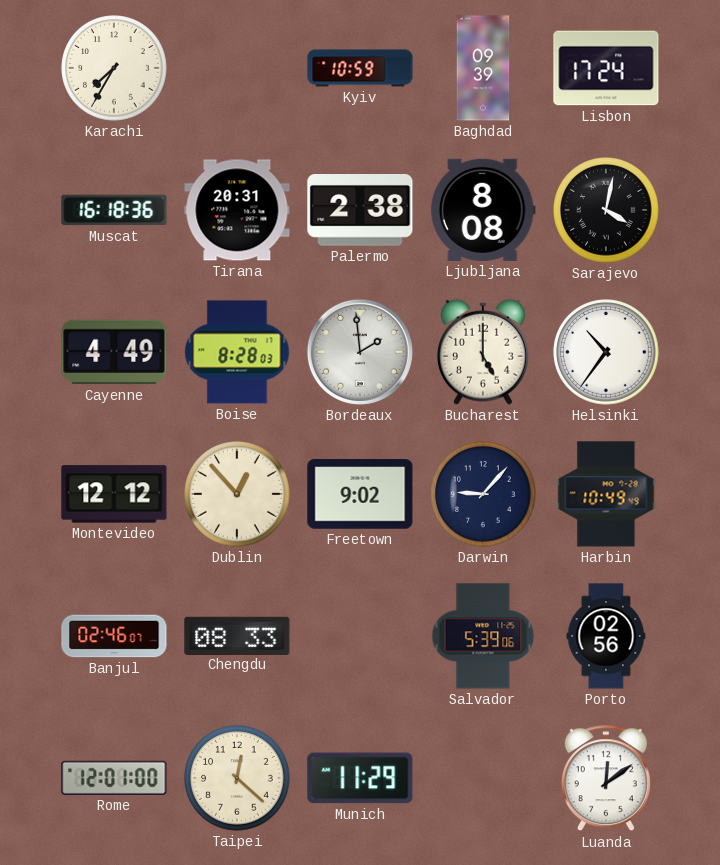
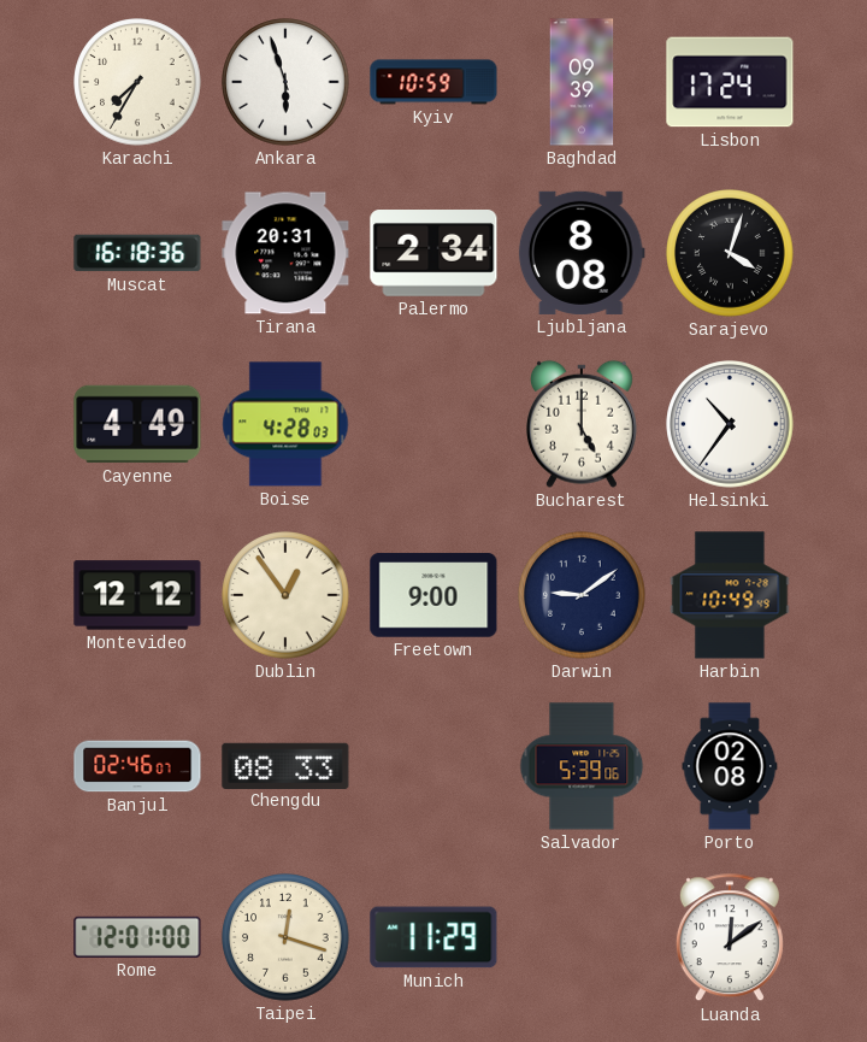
Ankara: none -> 5:57 (285, 82)
Palermo: 2:38 -> 2:34 (433, 254)
Sarajevo: 4:02 -> 4:03 (730, 253)
Boise: 8:28 -> 4:28 (285, 424)
Bordeaux: 1:59 -> none (360, 352)
Dublin: 12:53 -> 12:54 (285, 595)
Freetown: 9:02 -> 9:00 (433, 595)
Darwin: 9:07 -> 9:09 (582, 595)
Porto: 02:56 -> 02:08 (730, 766)
Taipei: 12:22 -> 12:18 (285, 937)
